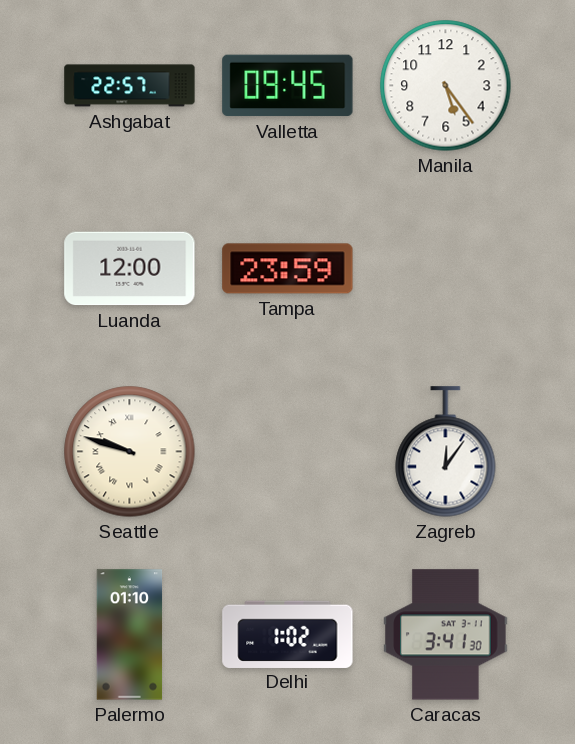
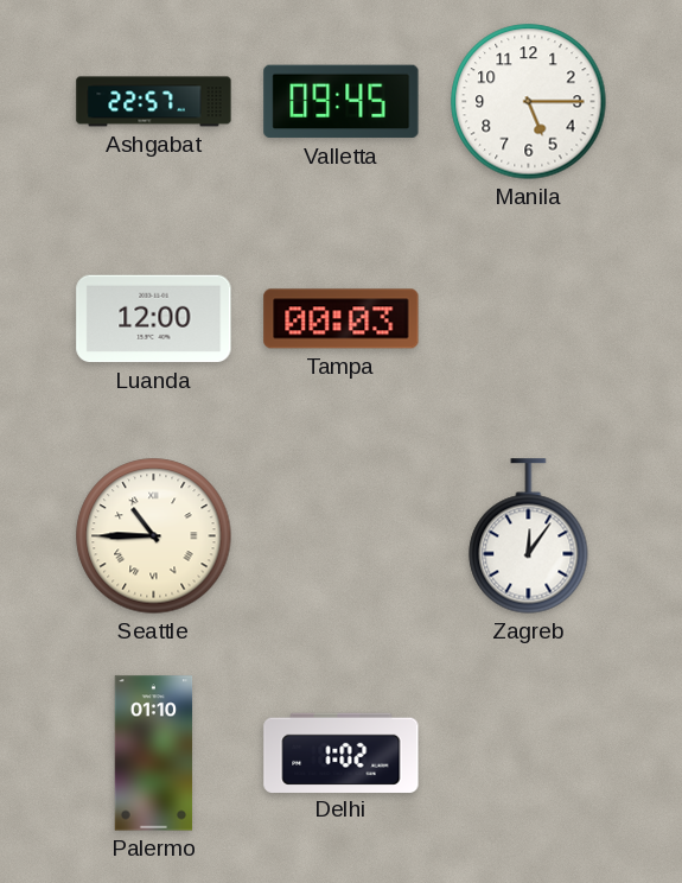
Manila: 5:24 -> 5:15 (529, 102)
Tampa: 23:59 -> 00:03 (342, 319)
Seattle: 9:48 -> 10:45 (154, 536)
Caracas: 3:41 -> none (446, 635)
